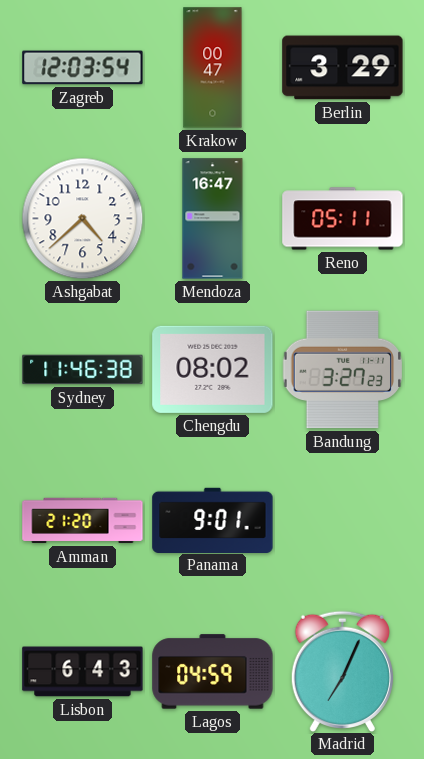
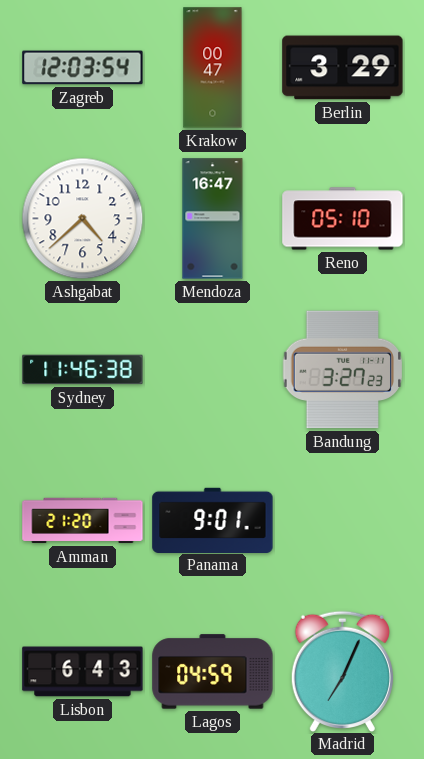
Reno: 05:11 -> 05:10 (343, 219)
Chengdu: 08:02 -> none (213, 369)
